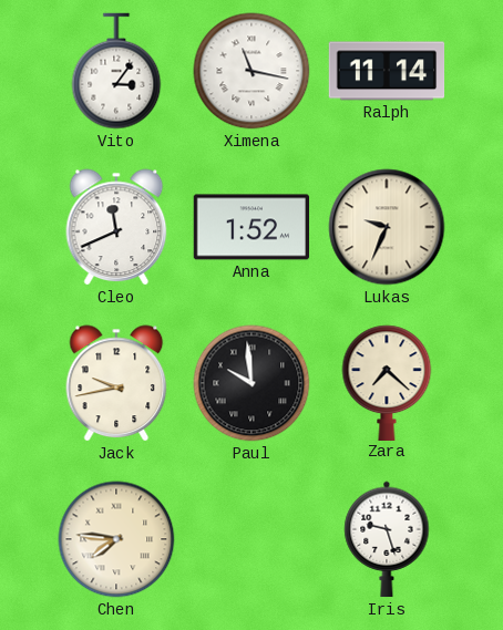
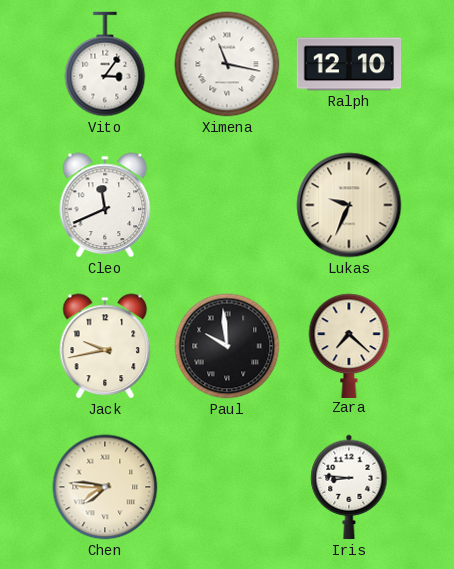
Ralph: 11:14 -> 12:10 (349, 64)
Anna: 1:52 -> none (250, 227)
Iris: 9:27 -> 8:46 (349, 487)
